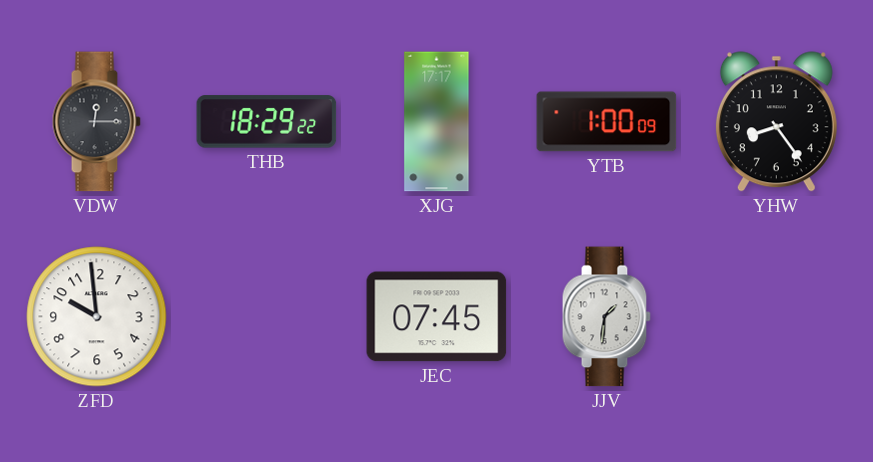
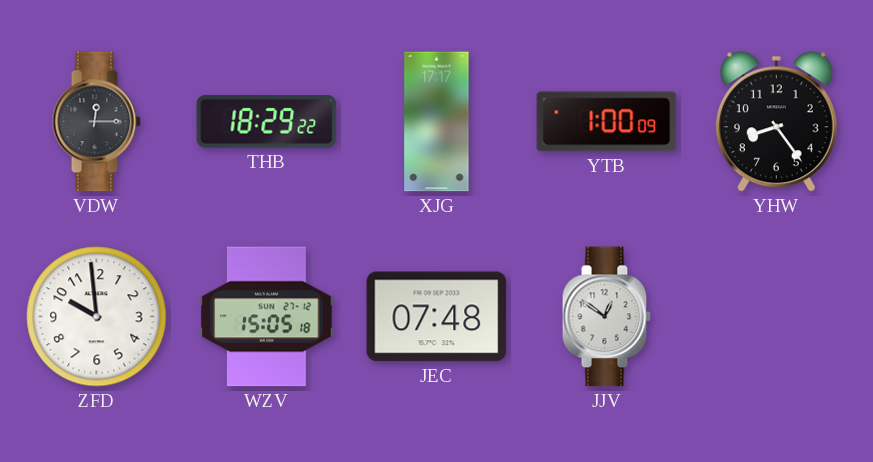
WZV: none -> 15:05 (267, 317)
JEC: 07:45 -> 07:48 (437, 317)
JJV: 1:31 -> 12:51 (606, 317)
